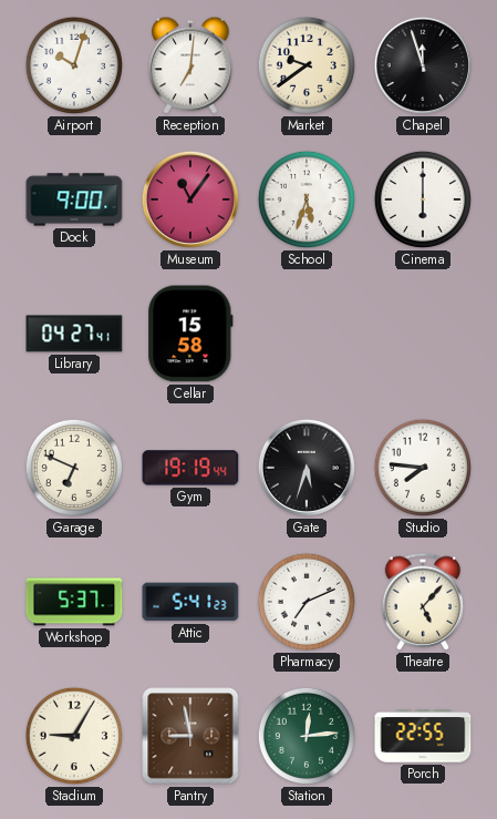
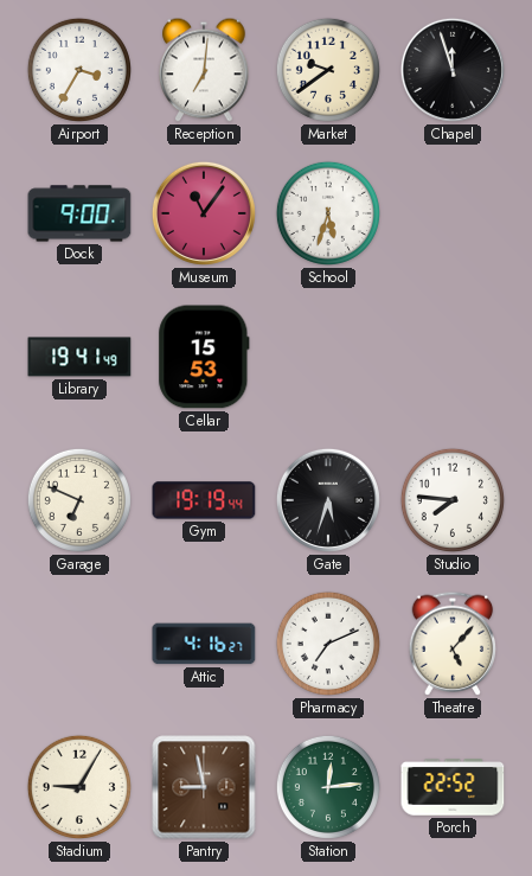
Airport: 10:03 -> 3:35 (79, 70)
Cinema: 6:00 -> none (423, 199)
Library: 04:27 -> 19:41 (79, 357)
Cellar: 15:58 -> 15:53 (204, 357)
Workshop: 5:37 -> none (74, 602)
Attic: 5:41 -> 4:16 (204, 644)
Porch: 22:55 -> 22:52 (453, 787)
